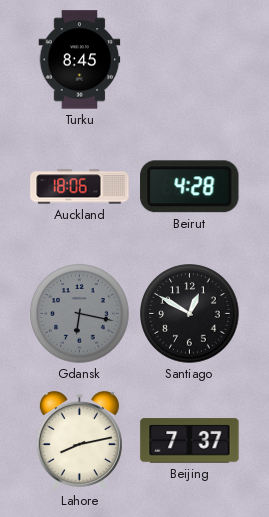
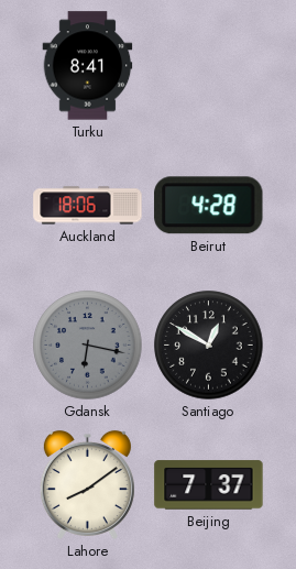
Turku: 8:45 -> 8:41 (88, 66)
Lahore: 8:13 -> 8:09 (87, 484)
